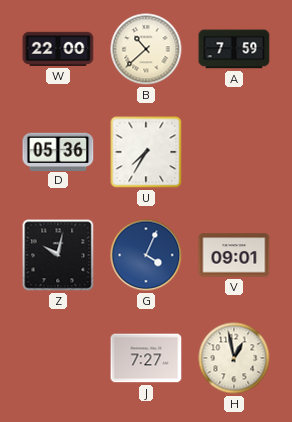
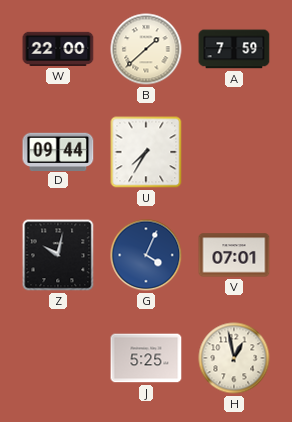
B: 10:38 -> 1:38 (146, 49)
D: 05:36 -> 09:44 (58, 151)
V: 09:01 -> 07:01 (234, 255)
J: 7:27 -> 5:25 (146, 358)
